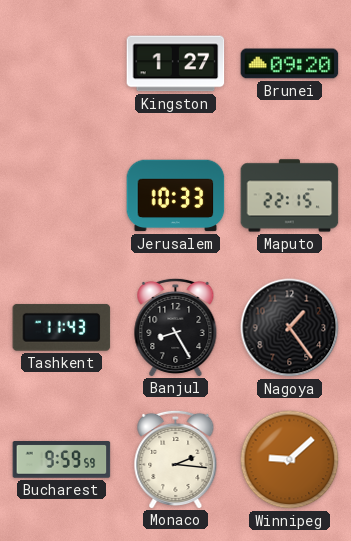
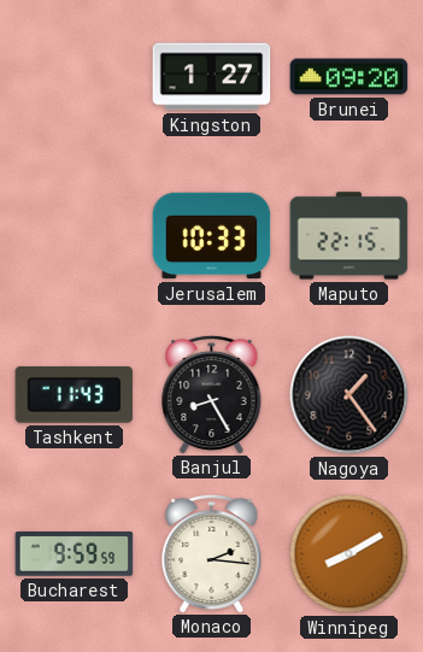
Winnipeg: 9:08 -> 8:10 (349, 554)
